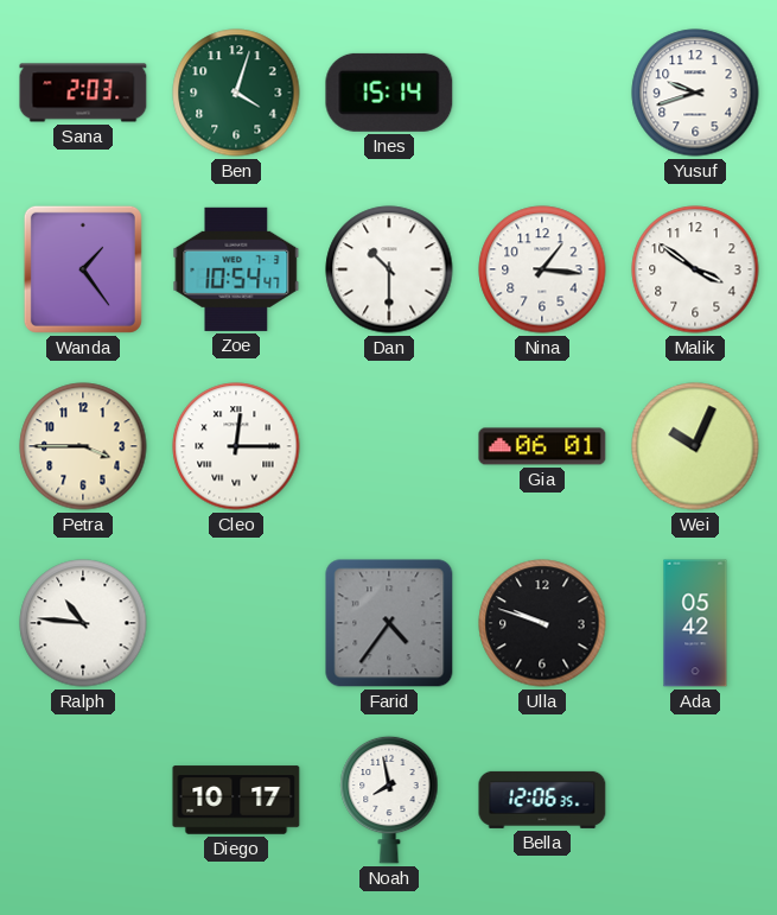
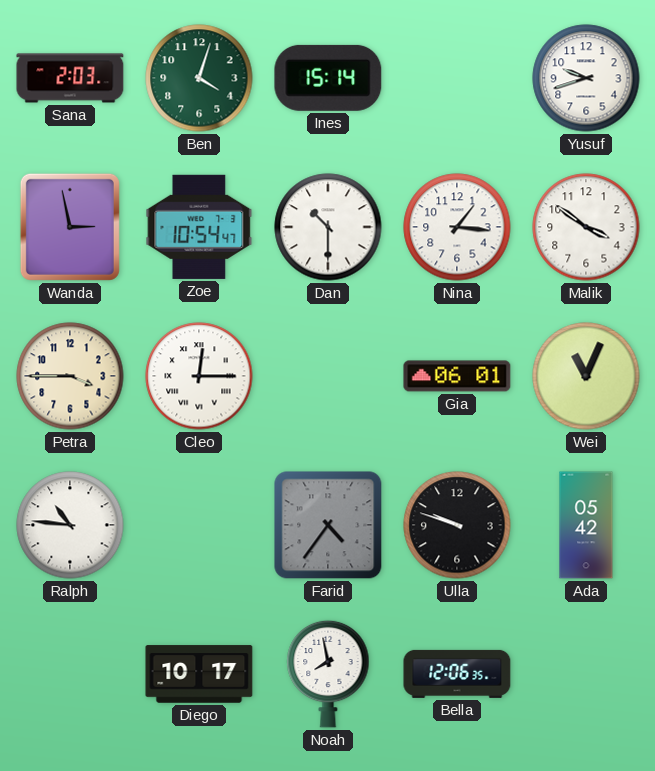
Wanda: 1:24 -> 2:58 (70, 227)
Wei: 10:04 -> 11:04 (586, 376)
